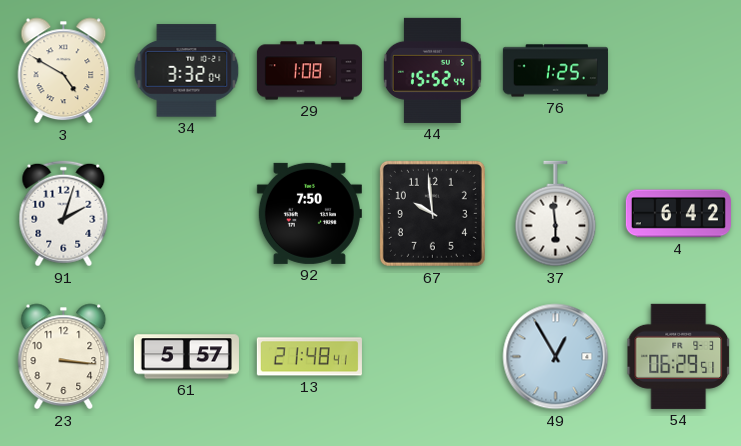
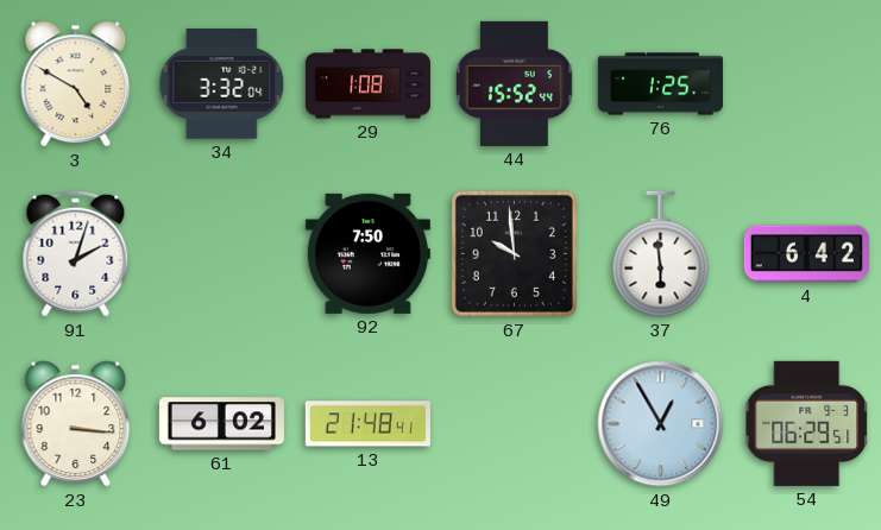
61: 5:57 -> 6:02 (221, 424)
